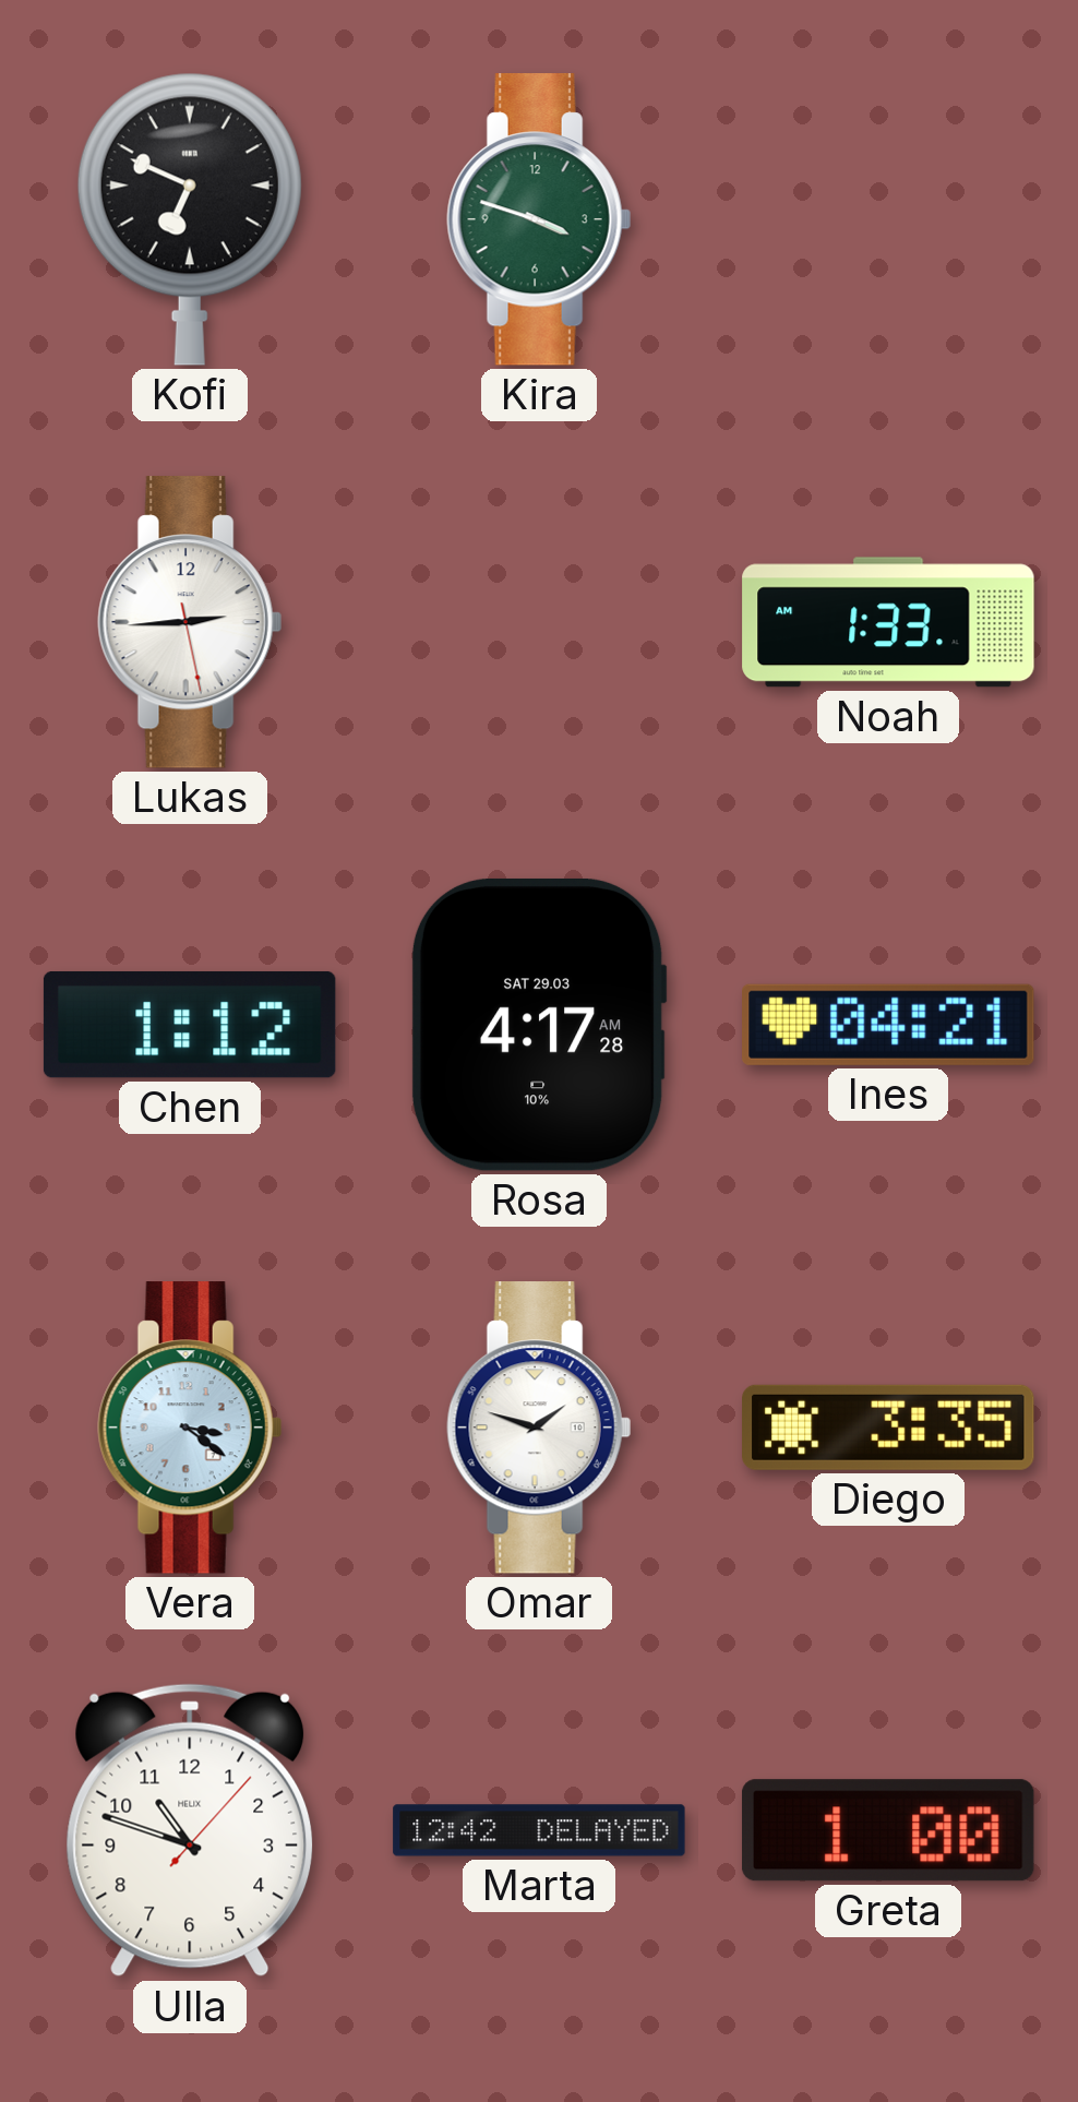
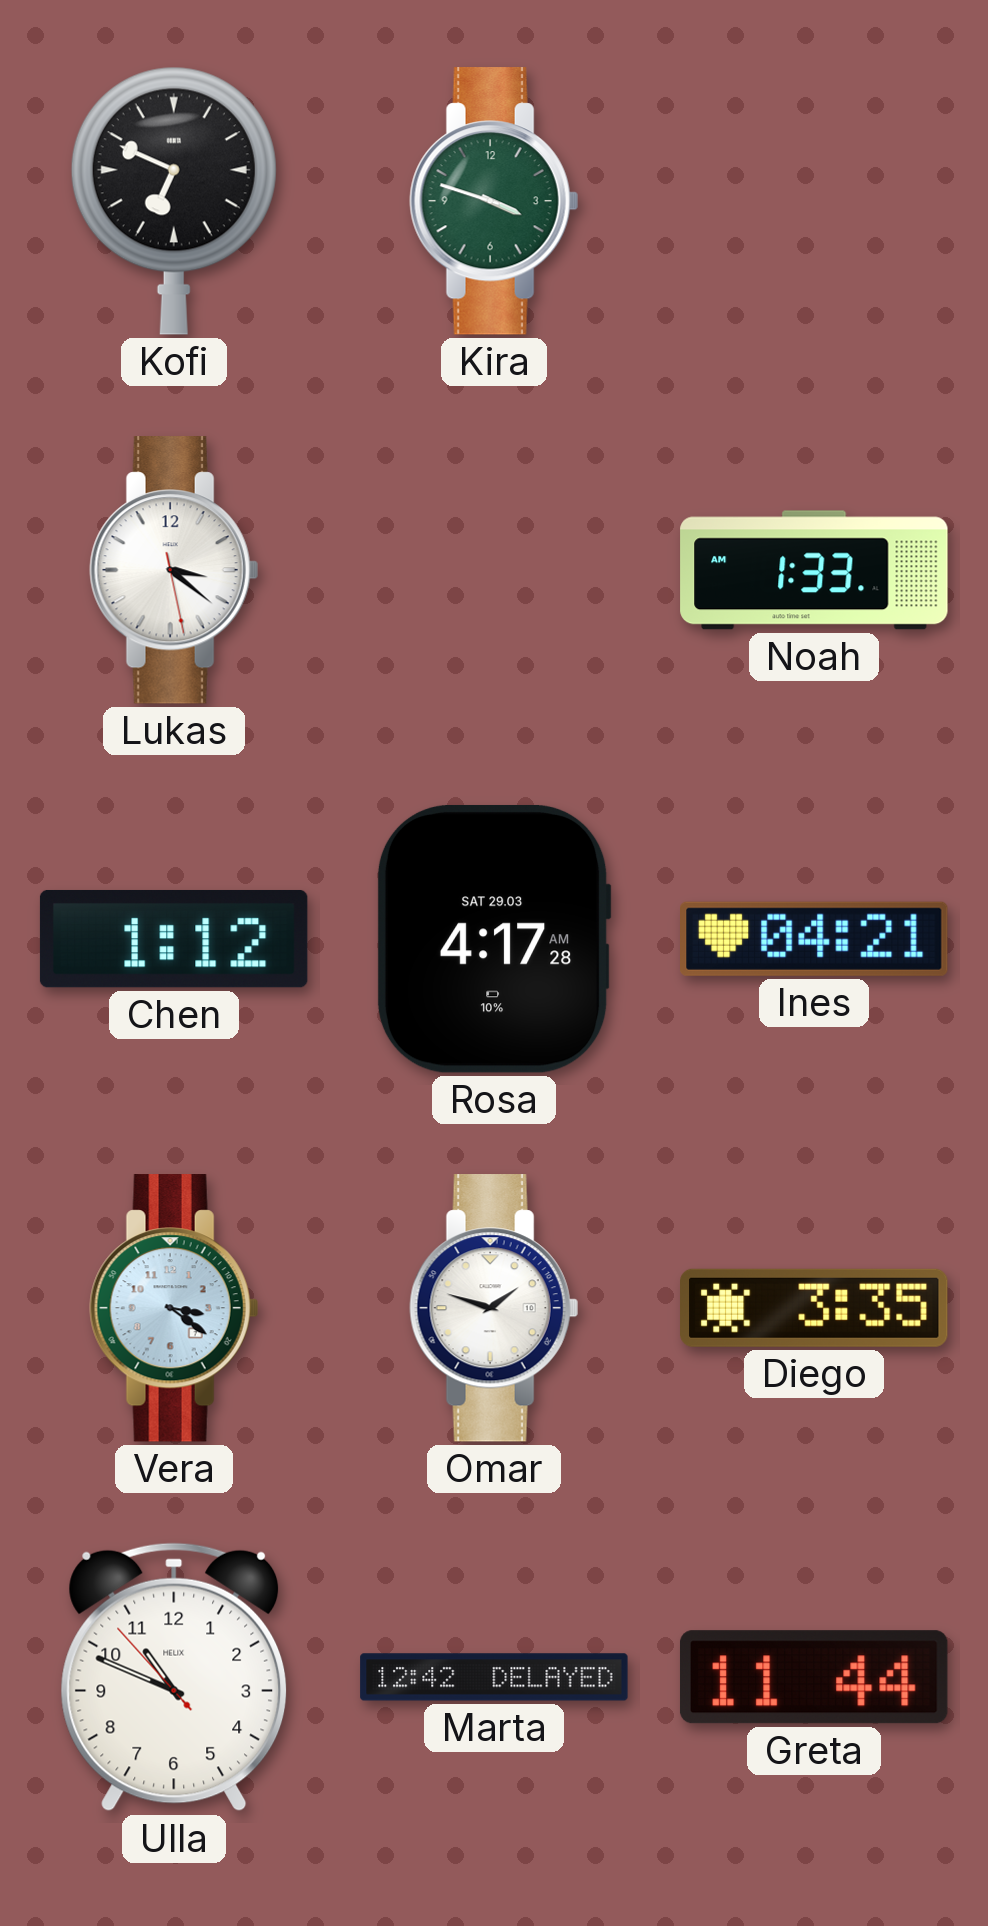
Lukas: 2:44 -> 3:21 (174, 570)
Ulla: 10:48:07 -> 10:48:53 (174, 1677)
Greta: 1:00 -> 11:44 (814, 1677)
